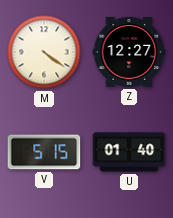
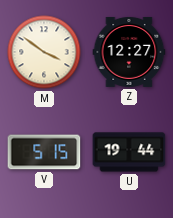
M: 4:21 -> 3:51 (44, 52)
U: 01:40 -> 19:44 (129, 152)
